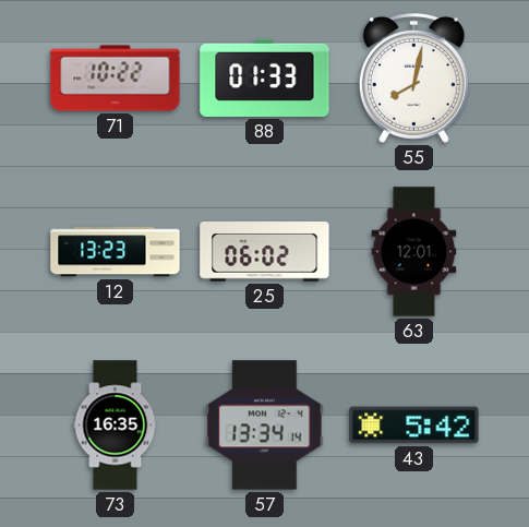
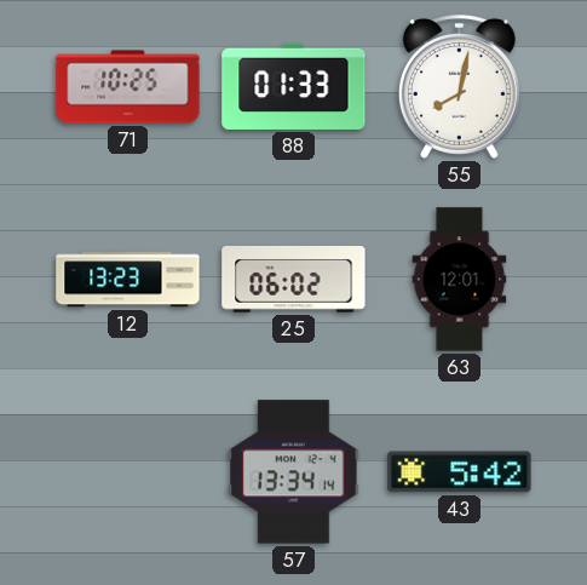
71: 10:22 -> 10:25 (128, 87)
73: 16:35 -> none (116, 426)
